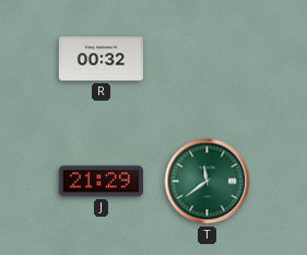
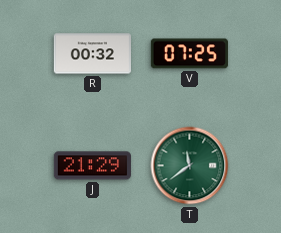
V: none -> 07:25 (189, 54)
